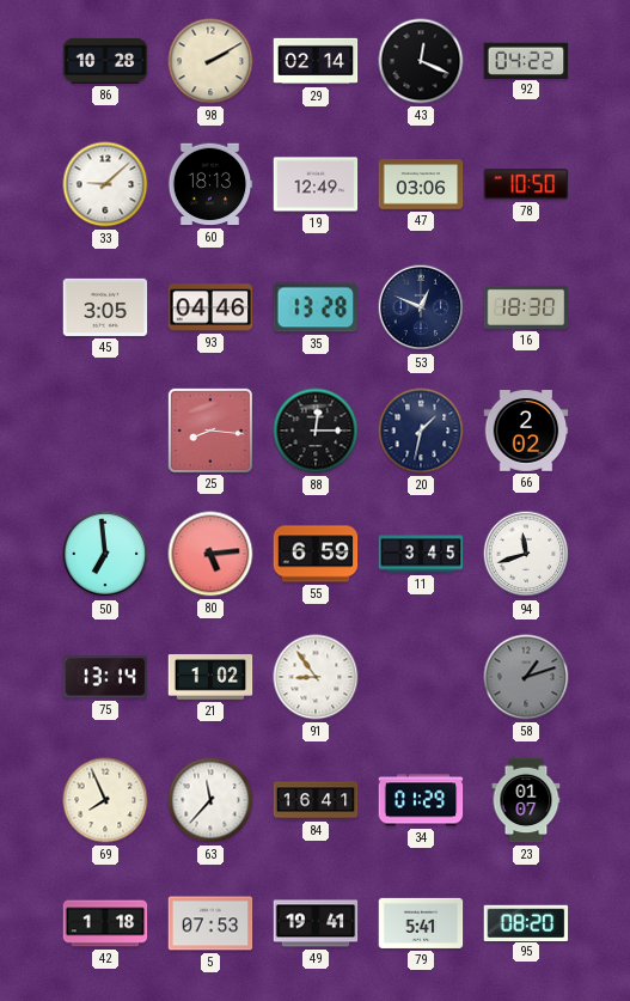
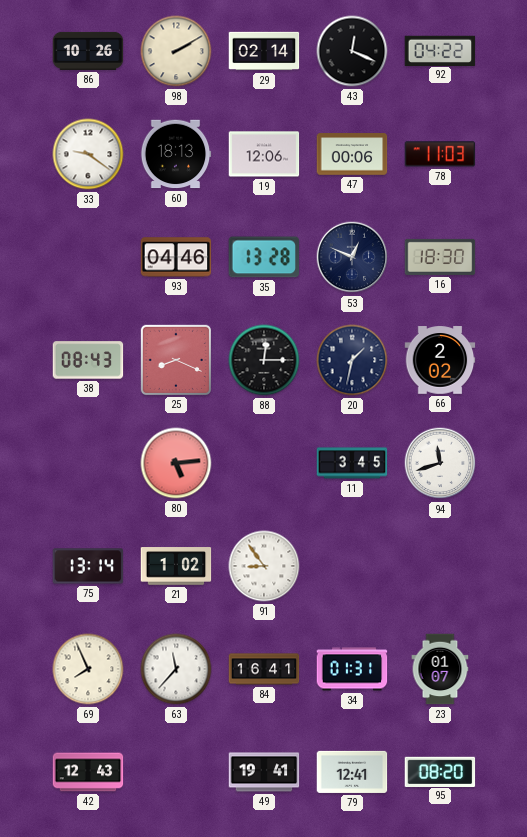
86: 10:28 -> 10:26 (88, 51)
33: 9:08 -> 9:21 (88, 154)
19: 12:49 -> 12:06 (264, 154)
47: 03:06 -> 00:06 (352, 154)
78: 10:50 -> 11:03 (440, 154)
45: 3:05 -> none (105, 307)
38: none -> 08:43 (88, 360)
25: 8:16 -> 8:19 (175, 359)
50: 6:59 -> none (105, 554)
55: 6:59 -> none (316, 554)
58: 1:12 -> none (526, 677)
34: 01:29 -> 01:31 (352, 669)
42: 1:18 -> 12:43 (88, 772)
5: 07:53 -> none (210, 923)
79: 5:41 -> 12:41 (352, 772)
